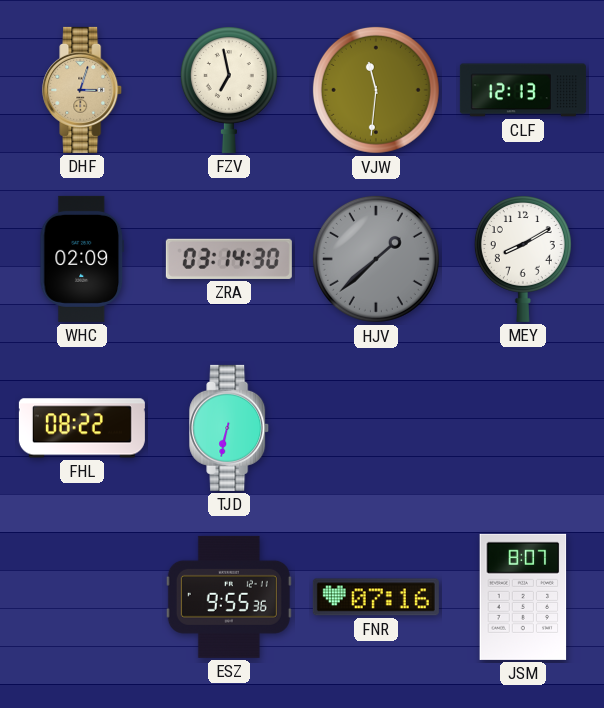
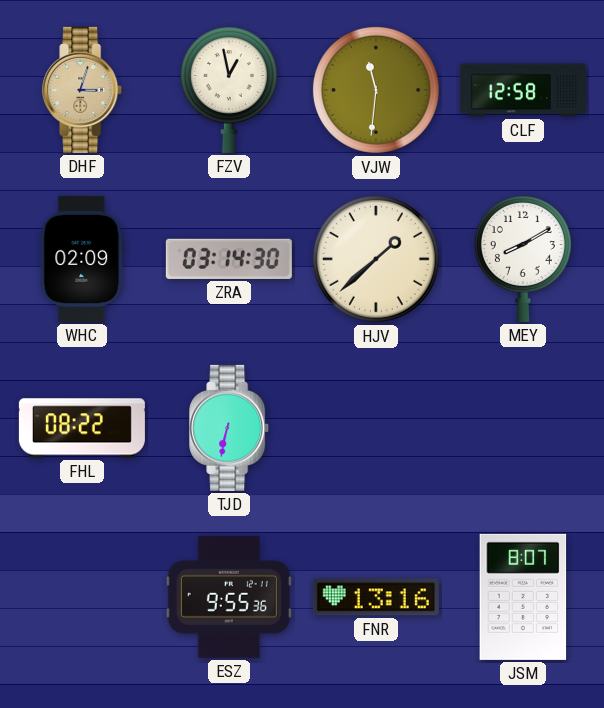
FZV: 6:58 -> 12:58 (229, 90)
CLF: 12:13 -> 12:58 (523, 90)
HJV dial: grey -> cream (376, 259)
FNR: 07:16 -> 13:16 (376, 597)
